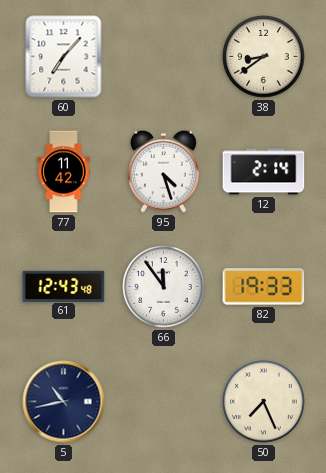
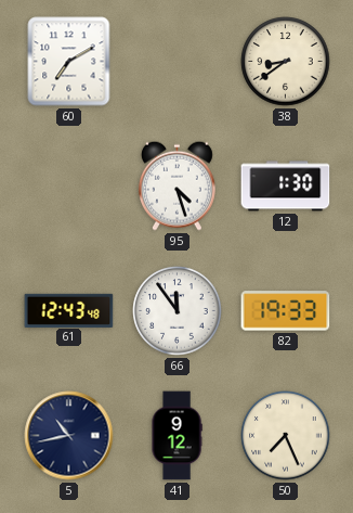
60: 7:07 -> 7:10 (69, 62)
77: 11:42 -> none (64, 172)
12: 2:14 -> 1:30 (286, 187)
41: none -> 9:12 (176, 436)
